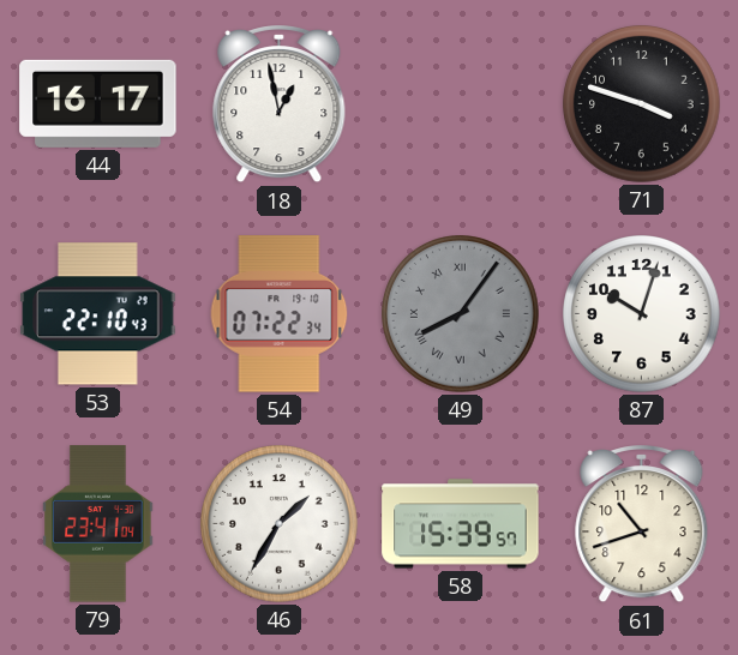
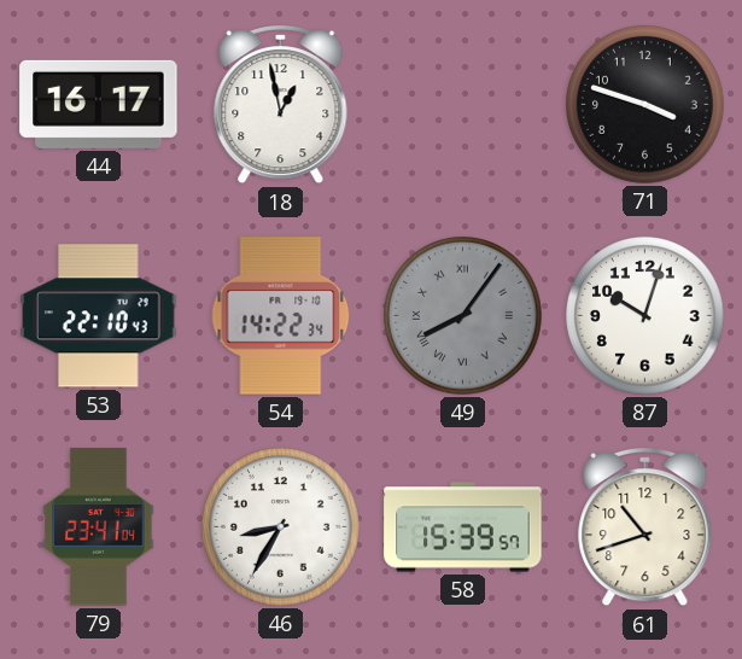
54: 07:22 -> 14:22 (281, 316)
46: 1:35 -> 8:35 (281, 527)
